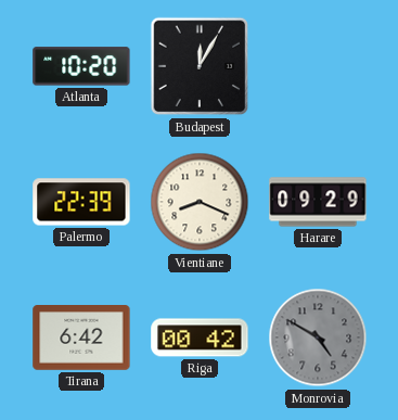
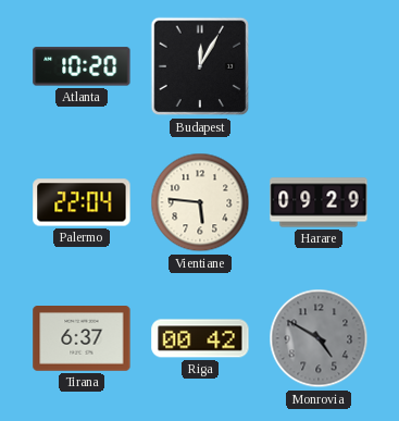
Palermo: 22:39 -> 22:04 (82, 202)
Vientiane: 8:19 -> 5:46 (200, 202)
Tirana: 6:42 -> 6:37 (82, 338)
